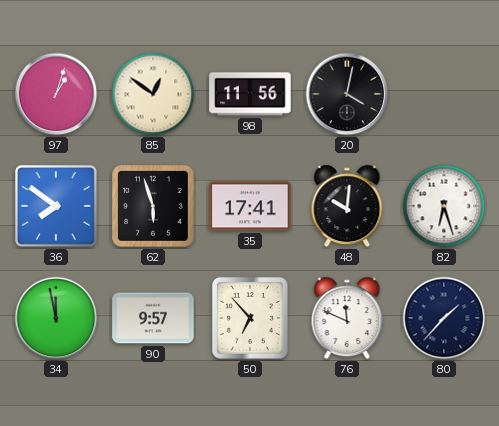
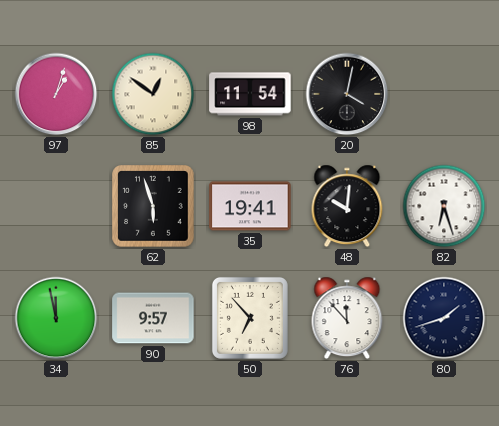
98: 11:56 -> 11:54 (250, 94)
36: 7:51 -> none (57, 207)
35: 17:41 -> 19:41 (250, 206)
76: 11:49 -> 11:53 (347, 318)
80: 1:37 -> 1:42 (444, 318)
